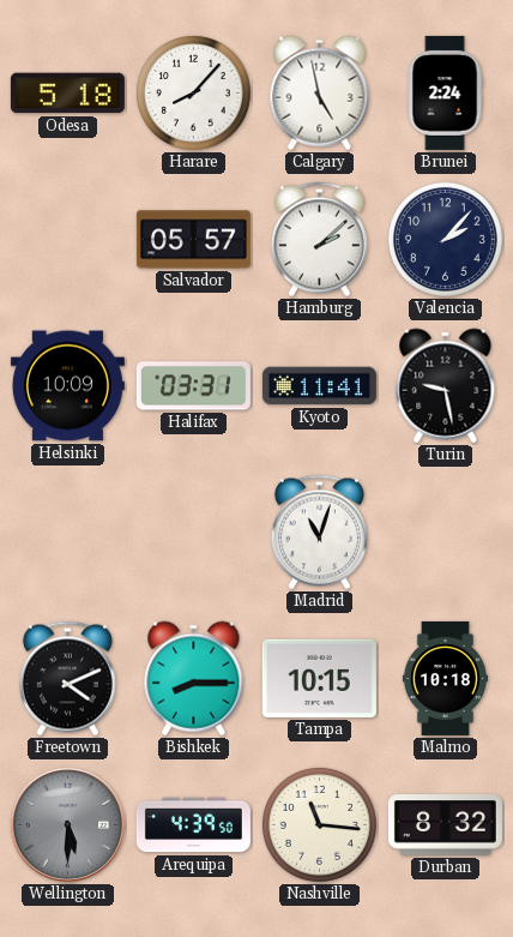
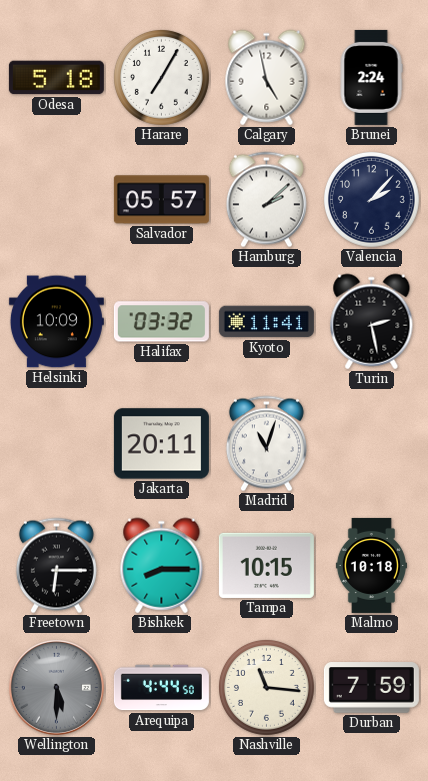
Harare: 8:07 -> 7:05 (161, 77)
Halifax: 03:31 -> 03:32 (161, 322)
Turin: 9:28 -> 2:28 (372, 322)
Jakarta: none -> 20:11 (161, 444)
Freetown: 4:11 -> 6:15 (56, 566)
Arequipa: 4:39 -> 4:44 (161, 688)
Durban: 8:32 -> 7:59 (371, 688)
